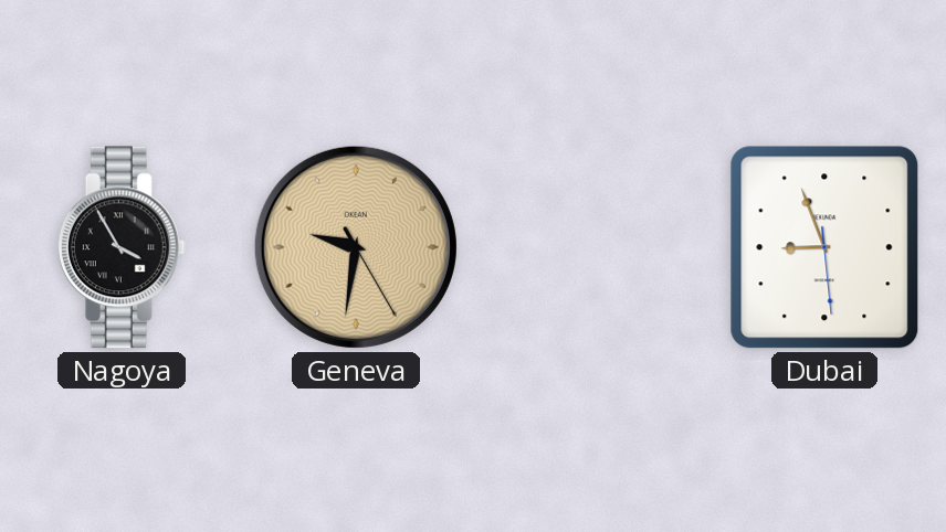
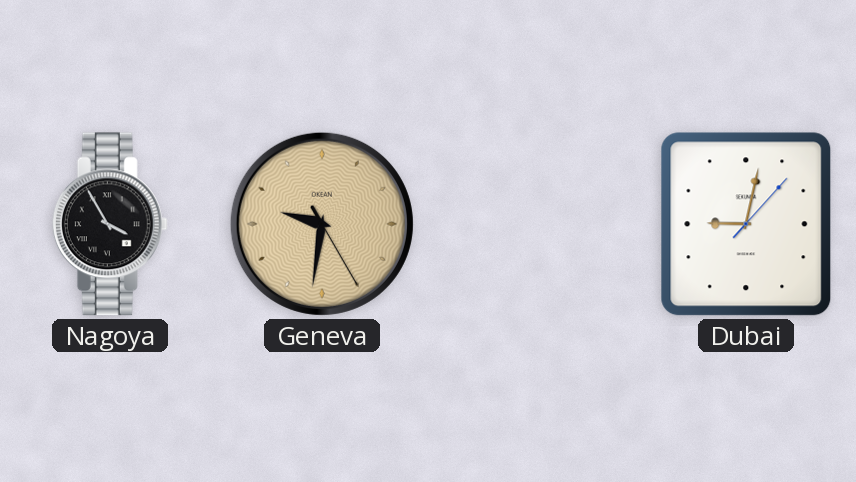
Dubai: 8:56 -> 9:02 (746, 224)
